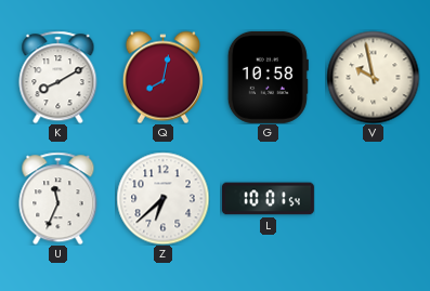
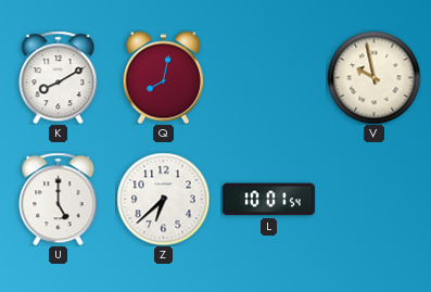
G: 10:58 -> none (268, 77)
U: 11:34 -> 5:00 (59, 199)
